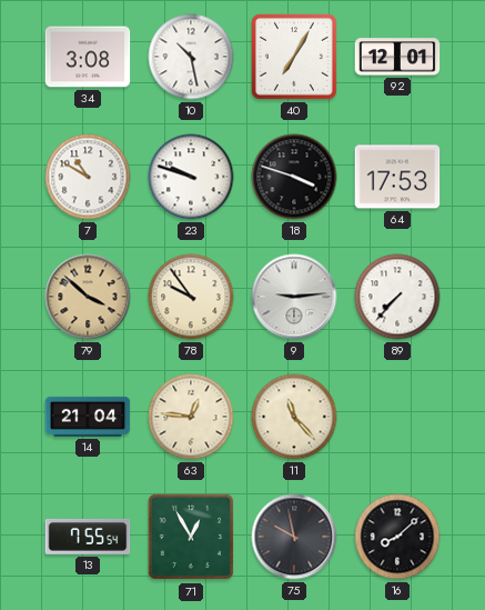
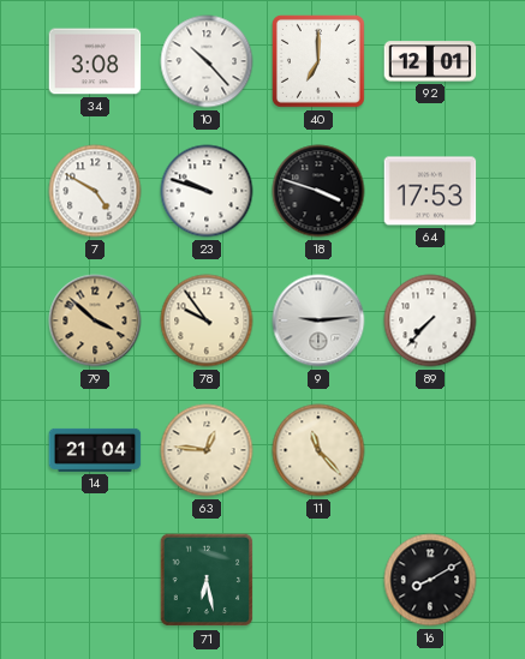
10: 10:28 -> 10:23 (207, 61)
40: 7:05 -> 7:00 (318, 61)
7: 10:50 -> 4:50 (95, 191)
13: 7:55 -> none (88, 537)
71: 12:55 -> 6:28 (207, 580)
75: 9:58 -> none (294, 537)
16: 8:08 -> 8:10 (430, 580)
